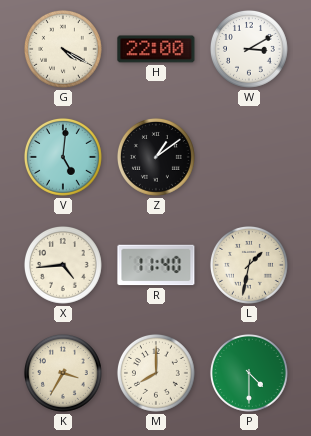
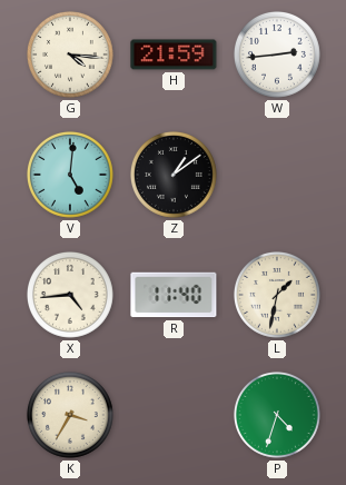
G: 4:20 -> 4:16 (70, 55)
H: 22:00 -> 21:59 (174, 55)
W: 3:10 -> 2:44 (277, 55)
M: 8:00 -> none (156, 373)
P: 4:30 -> 4:33 (277, 415)
